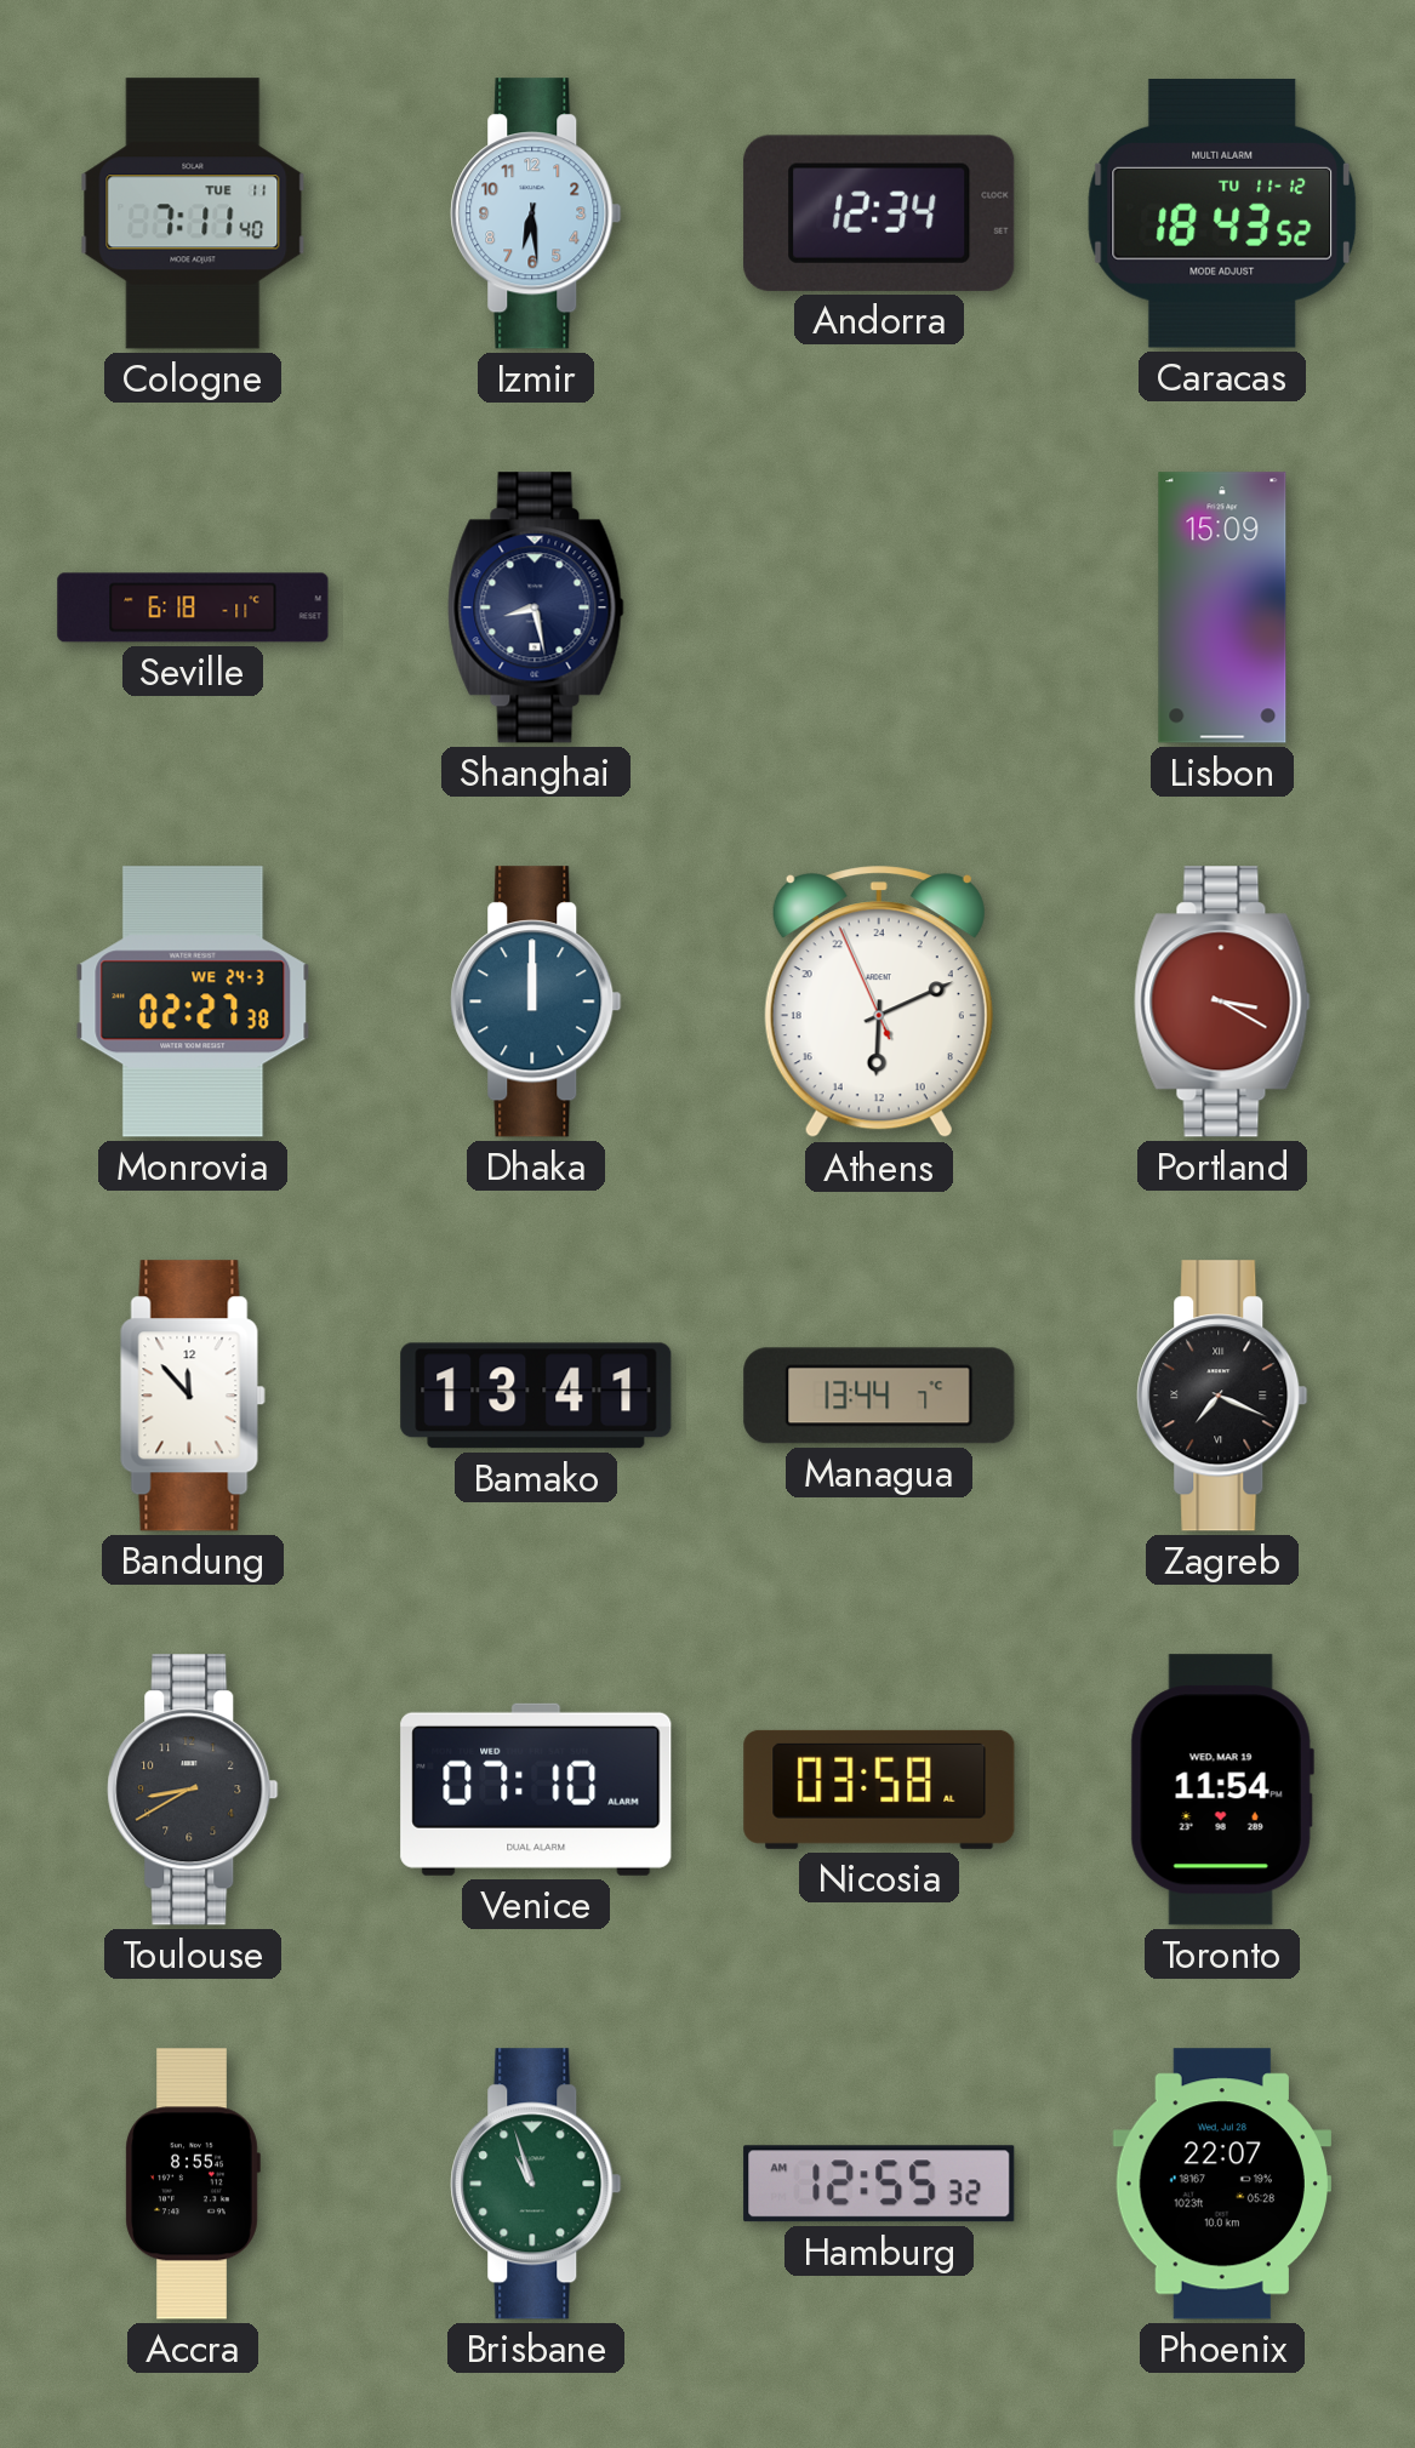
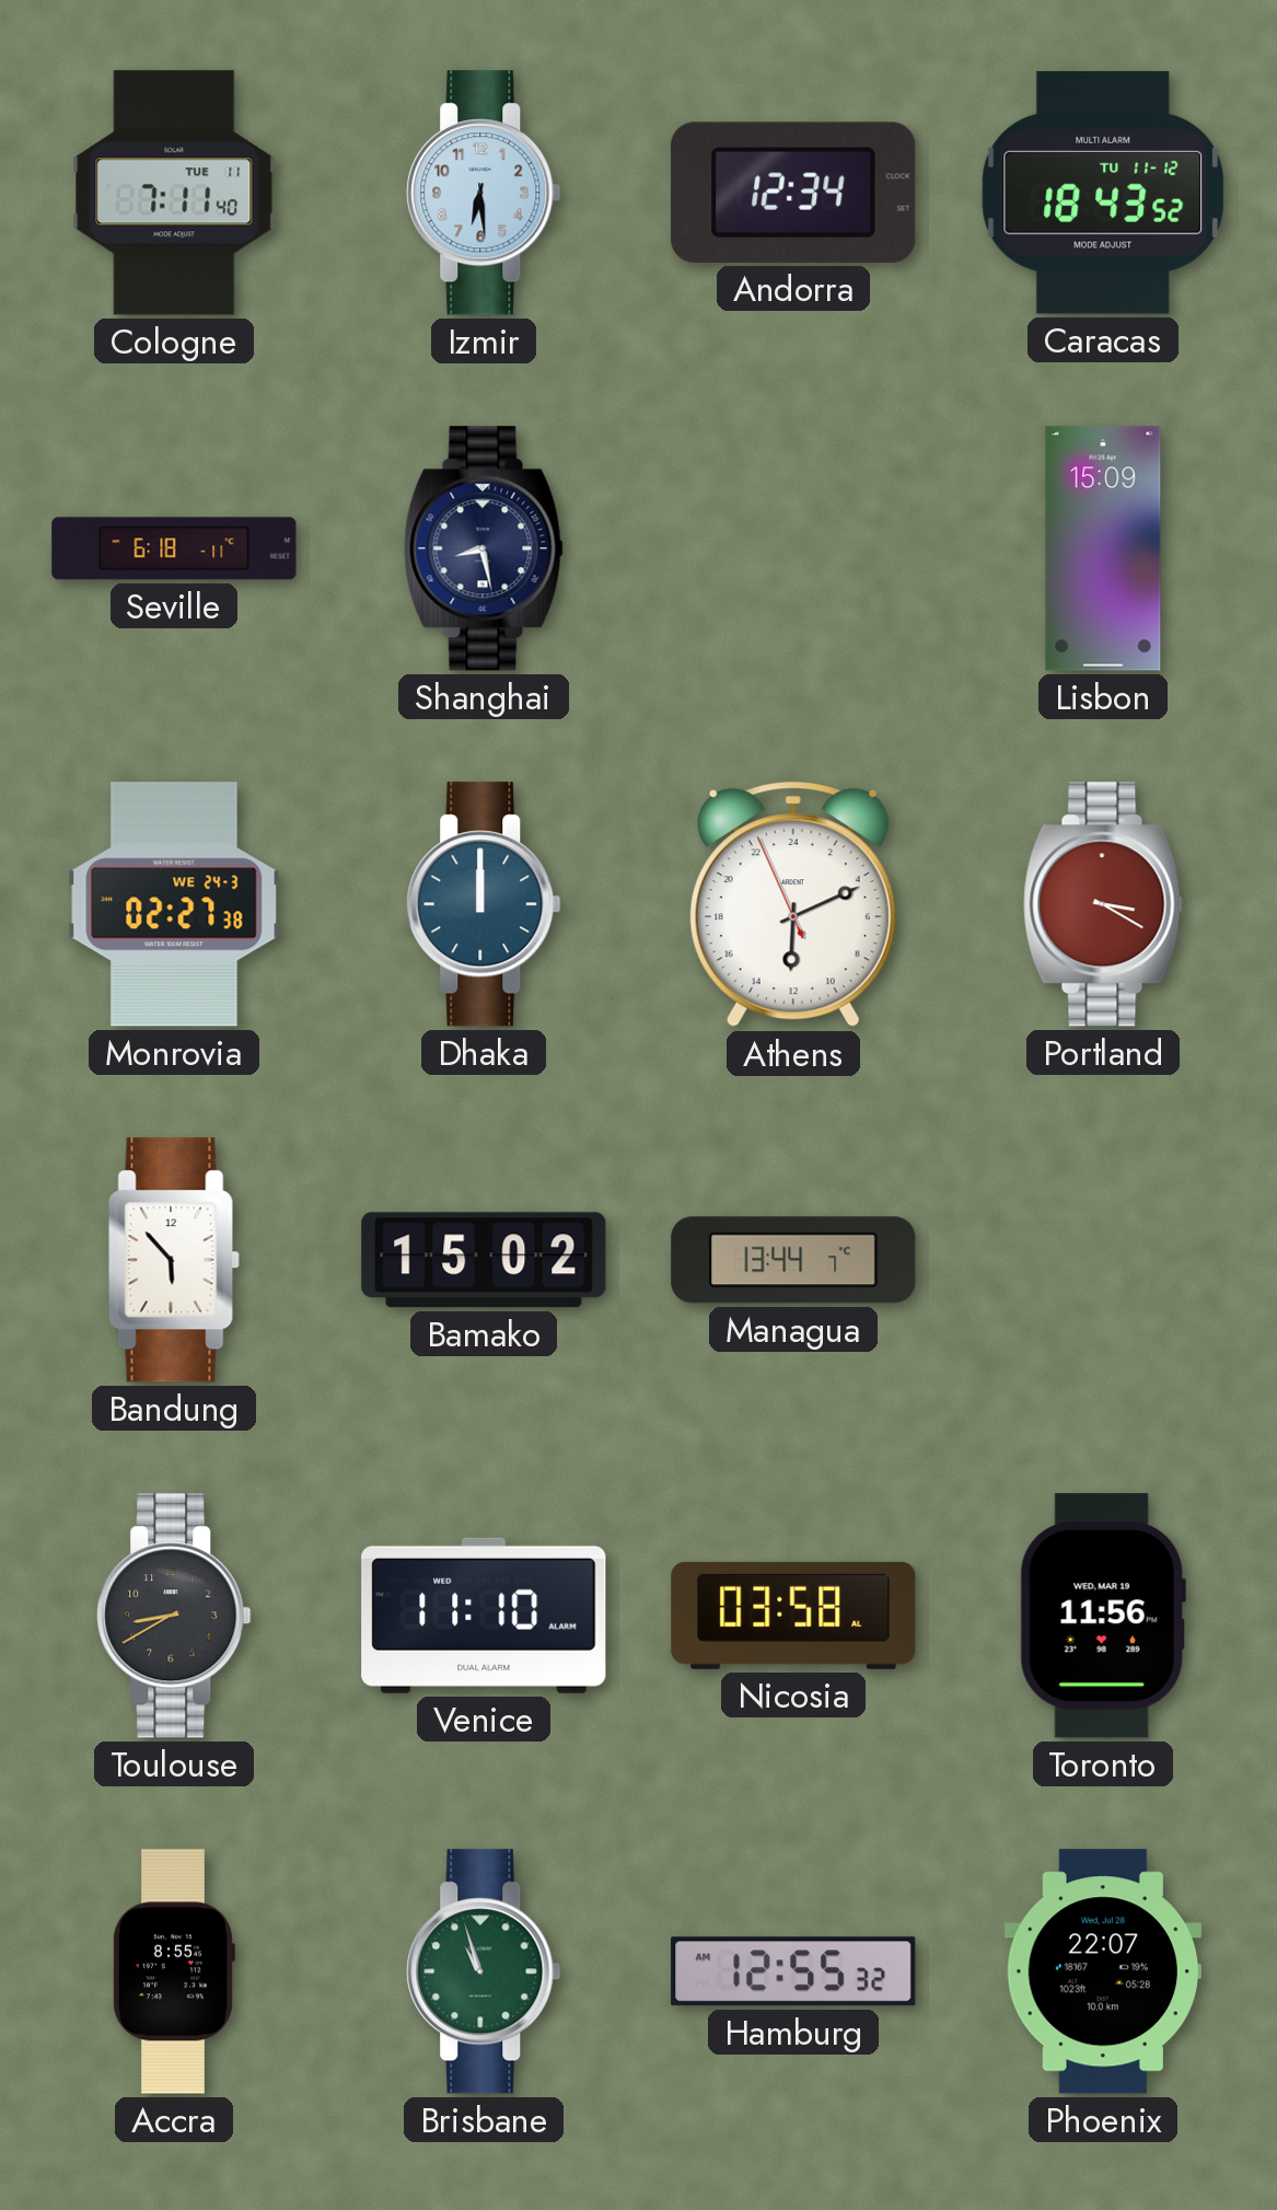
Bandung: 11:53 -> 5:53 (174, 1260)
Bamako: 13:41 -> 15:02 (484, 1260)
Zagreb: 7:19 -> none (1222, 1396)
Venice: 07:10 -> 11:10 (484, 1616)
Toronto: 11:54 -> 11:56 (1103, 1616)
